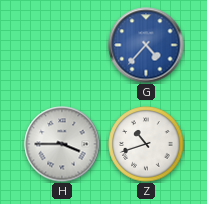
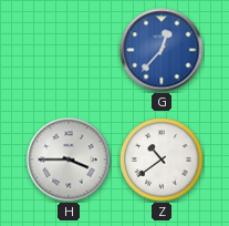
G: 4:37 -> 12:37 (162, 50)
Z: 10:42 -> 10:39 (162, 160)
